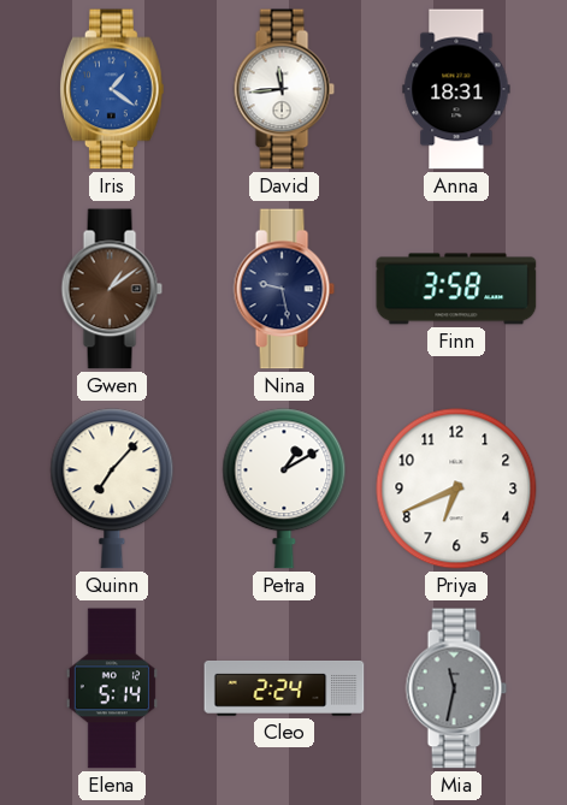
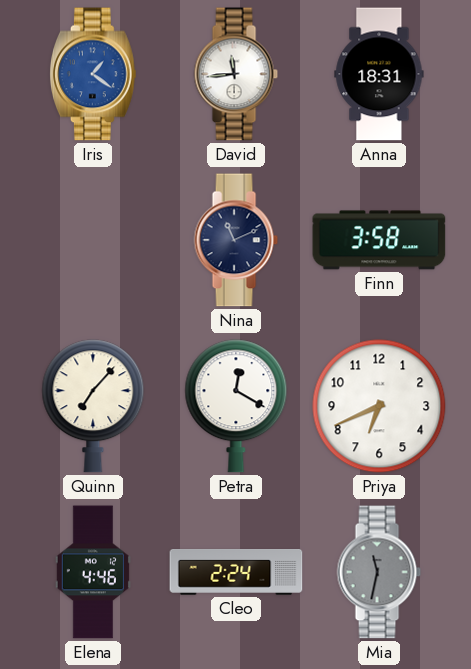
Gwen: 1:09 -> none (112, 289)
Nina: 9:28 -> 11:11 (236, 240)
Petra: 1:10 -> 12:20 (236, 406)
Elena: 5:14 -> 4:46 (93, 572)
